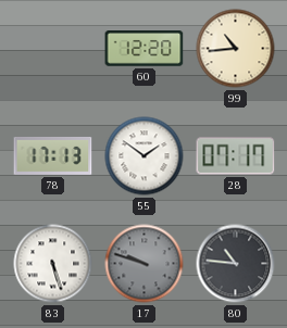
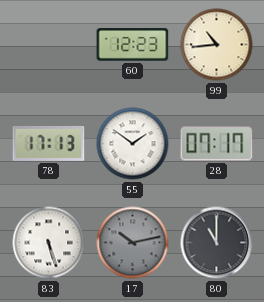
60: 12:20 -> 12:23 (133, 45)
17: 9:48 -> 10:13 (133, 243)
80: 10:46 -> 11:00 (217, 243)
